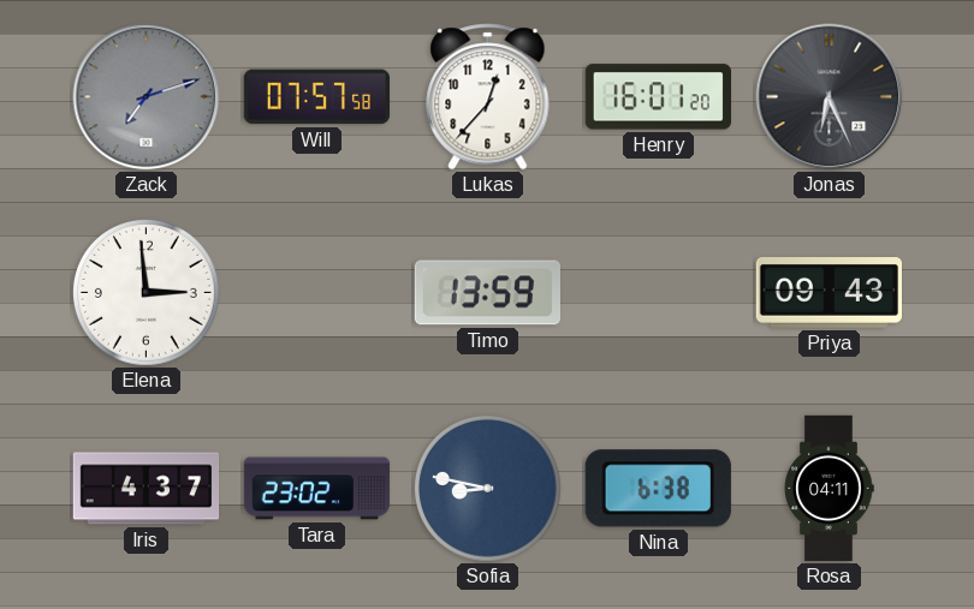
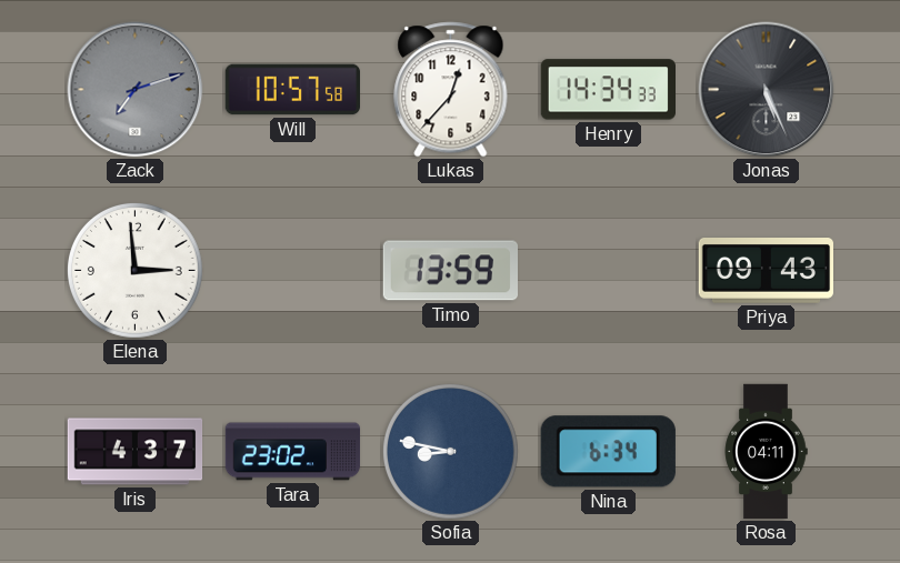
Will: 07:57 -> 10:57 (292, 90)
Henry: 16:01 -> 14:34 (608, 90)
Jonas: 6:26 -> 5:26 (767, 90)
Nina: 6:38 -> 6:34 (608, 452)
